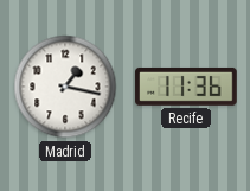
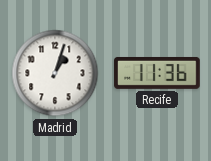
Madrid: 1:17 -> 1:03 (55, 73)
